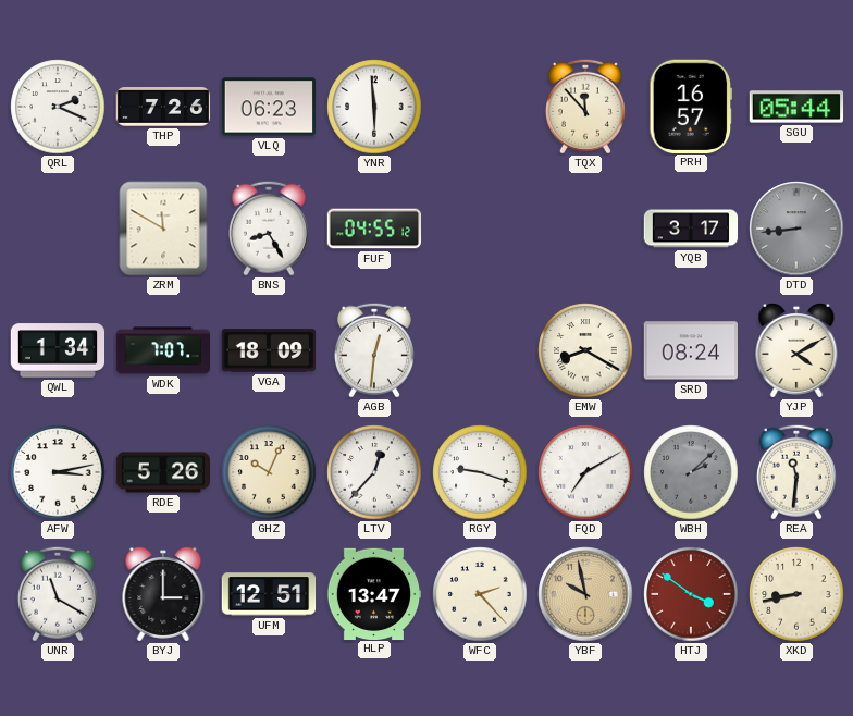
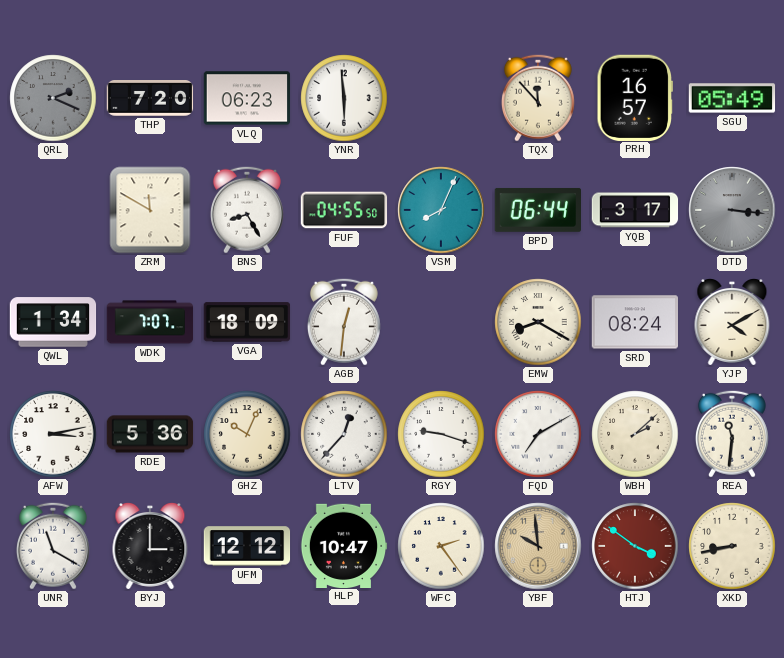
QRL dial: white -> grey (53, 98)
THP: 7:26 -> 7:20 (150, 98)
SGU: 05:44 -> 05:49 (732, 98)
FUF: 04:55:12 -> 04:55:50 (344, 210)
VSM: none -> 8:04 (441, 210)
BPD: none -> 06:44 (538, 210)
DTD: 8:44 -> 3:16 (732, 210)
RDE: 5:26 -> 5:36 (150, 434)
WBH dial: grey -> cream (635, 434)
UFM: 12:51 -> 12:12 (247, 546)
HLP: 13:47 -> 10:47 (344, 545)
WFC: 2:23 -> 2:24 (441, 546)
YBF: 9:58 -> 9:59 (538, 546)
